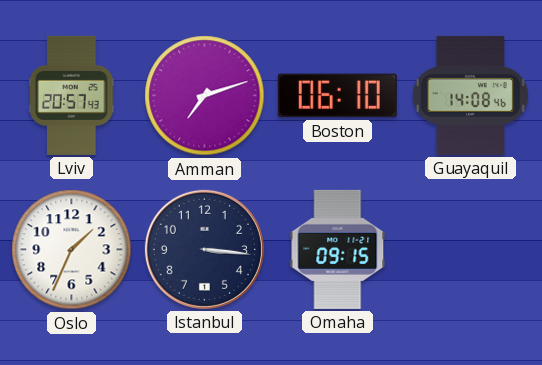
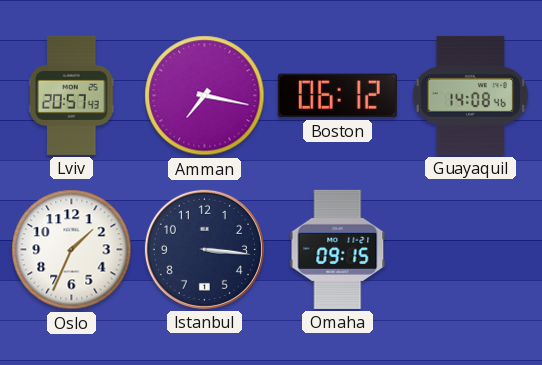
Amman: 7:12 -> 7:17 (205, 96)
Boston: 06:10 -> 06:12 (337, 96)
